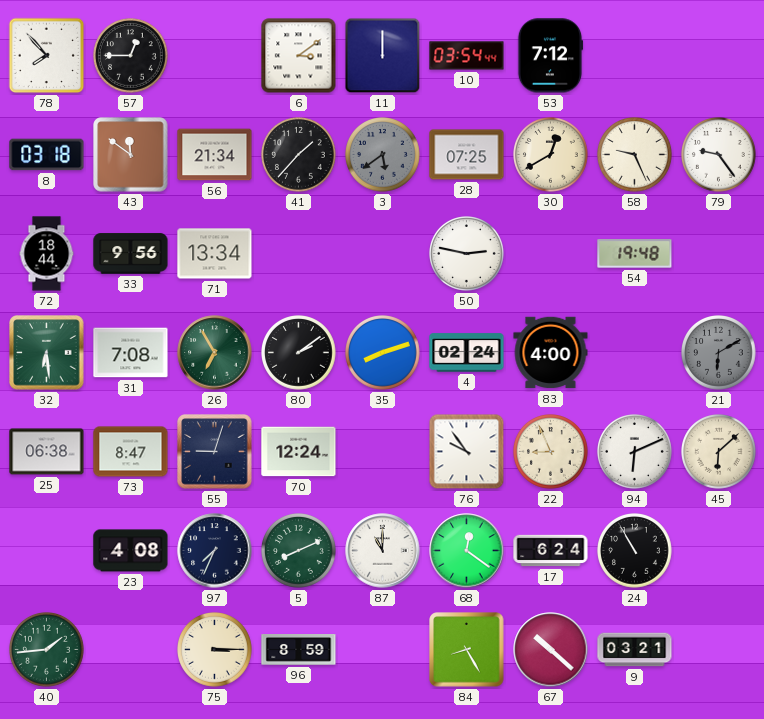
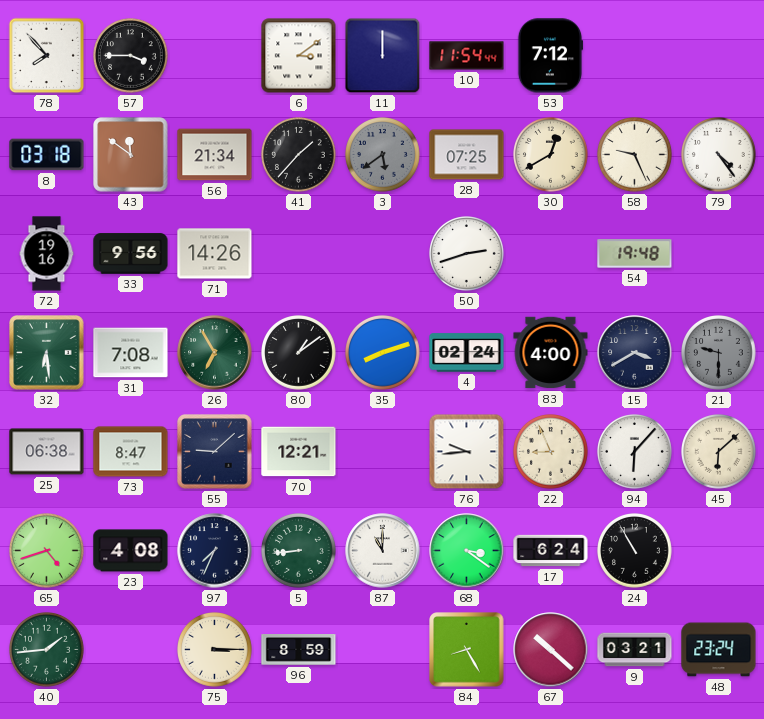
57: 12:45 -> 3:45 (131, 56)
10: 03:54 -> 11:54 (467, 56)
79: 9:24 -> 4:24 (719, 155)
72: 18:44 -> 19:16 (47, 254)
71: 13:34 -> 14:26 (215, 254)
50: 2:47 -> 2:42 (467, 254)
80: 2:09 -> 1:09 (299, 353)
15: none -> 3:40 (635, 353)
21: 6:10 -> 9:30 (719, 353)
55: 9:03 -> 9:08 (215, 452)
70: 12:24 -> 12:21 (299, 452)
76: 9:54 -> 9:44 (467, 452)
94: 6:11 -> 6:07 (635, 452)
65: none -> 4:42 (47, 551)
5: 8:11 -> 8:44 (299, 551)
68: 12:21 -> 3:21 (467, 551)
48: none -> 23:24 (719, 650)
